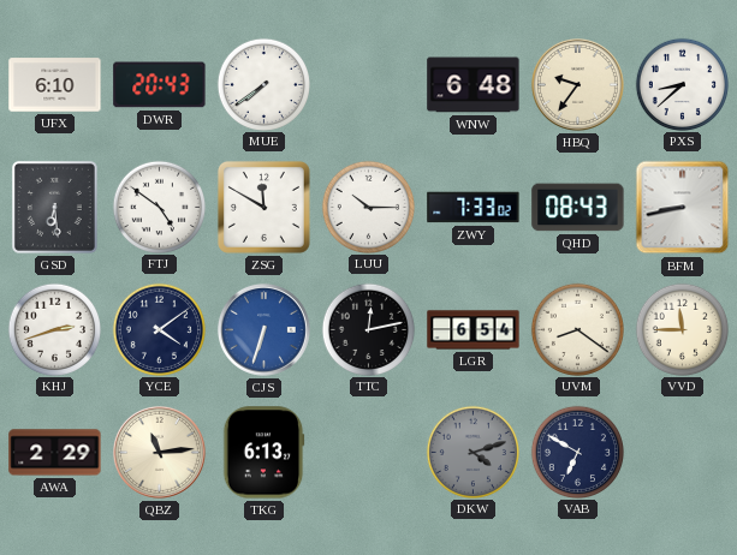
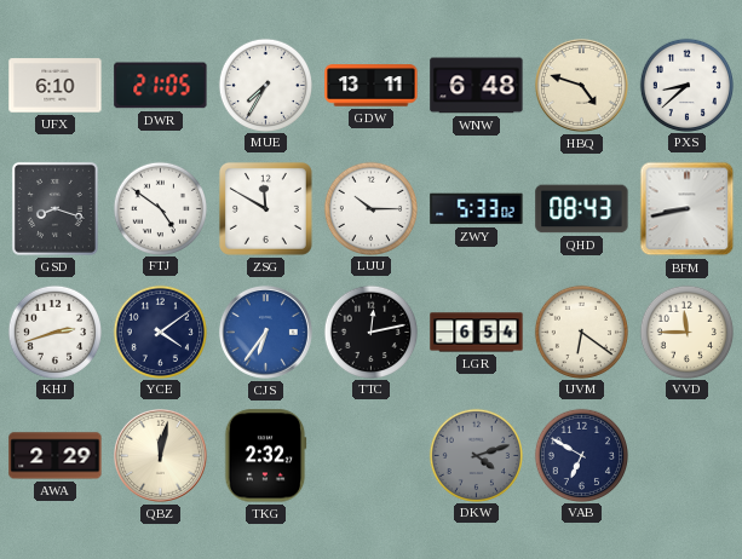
DWR: 20:43 -> 21:05 (161, 86)
MUE: 7:39 -> 7:35 (265, 85)
GDW: none -> 13:11 (372, 86)
HBQ: 9:36 -> 4:48 (581, 85)
GSD: 6:29 -> 8:18 (54, 208)
ZWY: 7:33 -> 5:33 (477, 209)
CJS: 6:33 -> 6:36 (265, 332)
UVM: 8:21 -> 6:21 (581, 332)
QBZ: 11:14 -> 12:02 (160, 455)
TKG: 6:13 -> 2:32 (265, 456)
